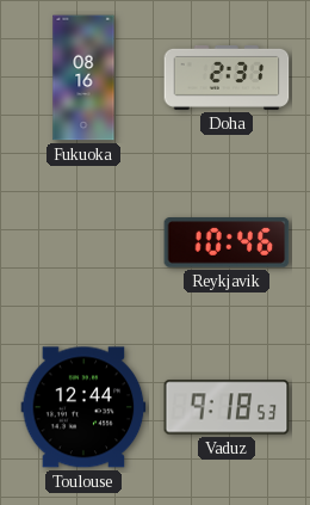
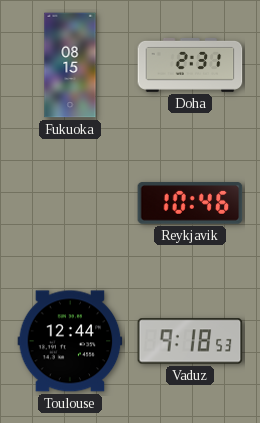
Fukuoka: 08:16 -> 08:15 (70, 65)
